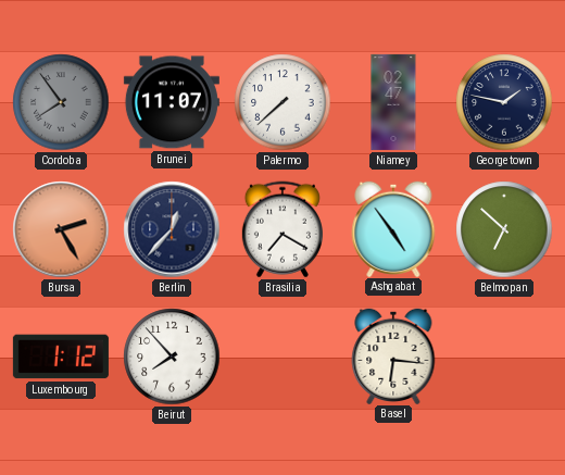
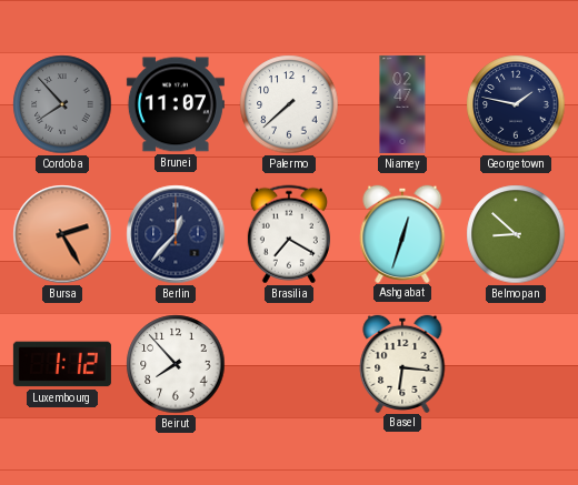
Cordoba: 7:54 -> 7:53 (62, 104)
Ashgabat: 4:54 -> 12:33 (402, 233)
Belmopan: 6:52 -> 8:52 (516, 234)
